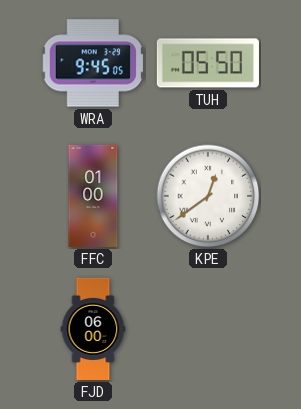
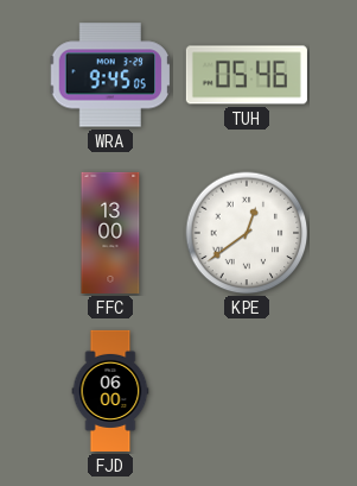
TUH: 05:50 -> 05:46 (247, 75)
FFC: 01:00 -> 13:00 (110, 233)
